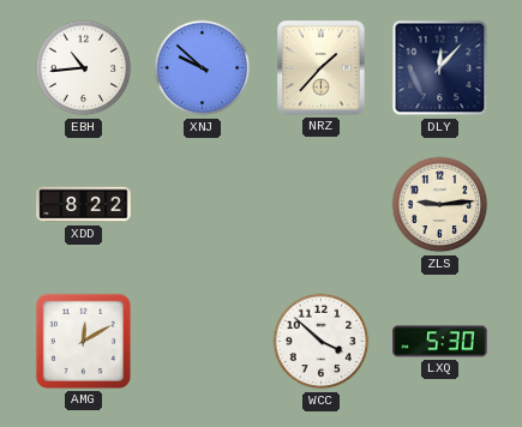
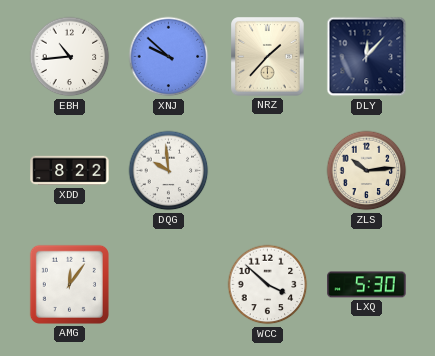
DQG: none -> 9:59 (169, 171)
ZLS: 9:14 -> 10:14 (367, 171)
AMG: 12:10 -> 12:06 (69, 284)
